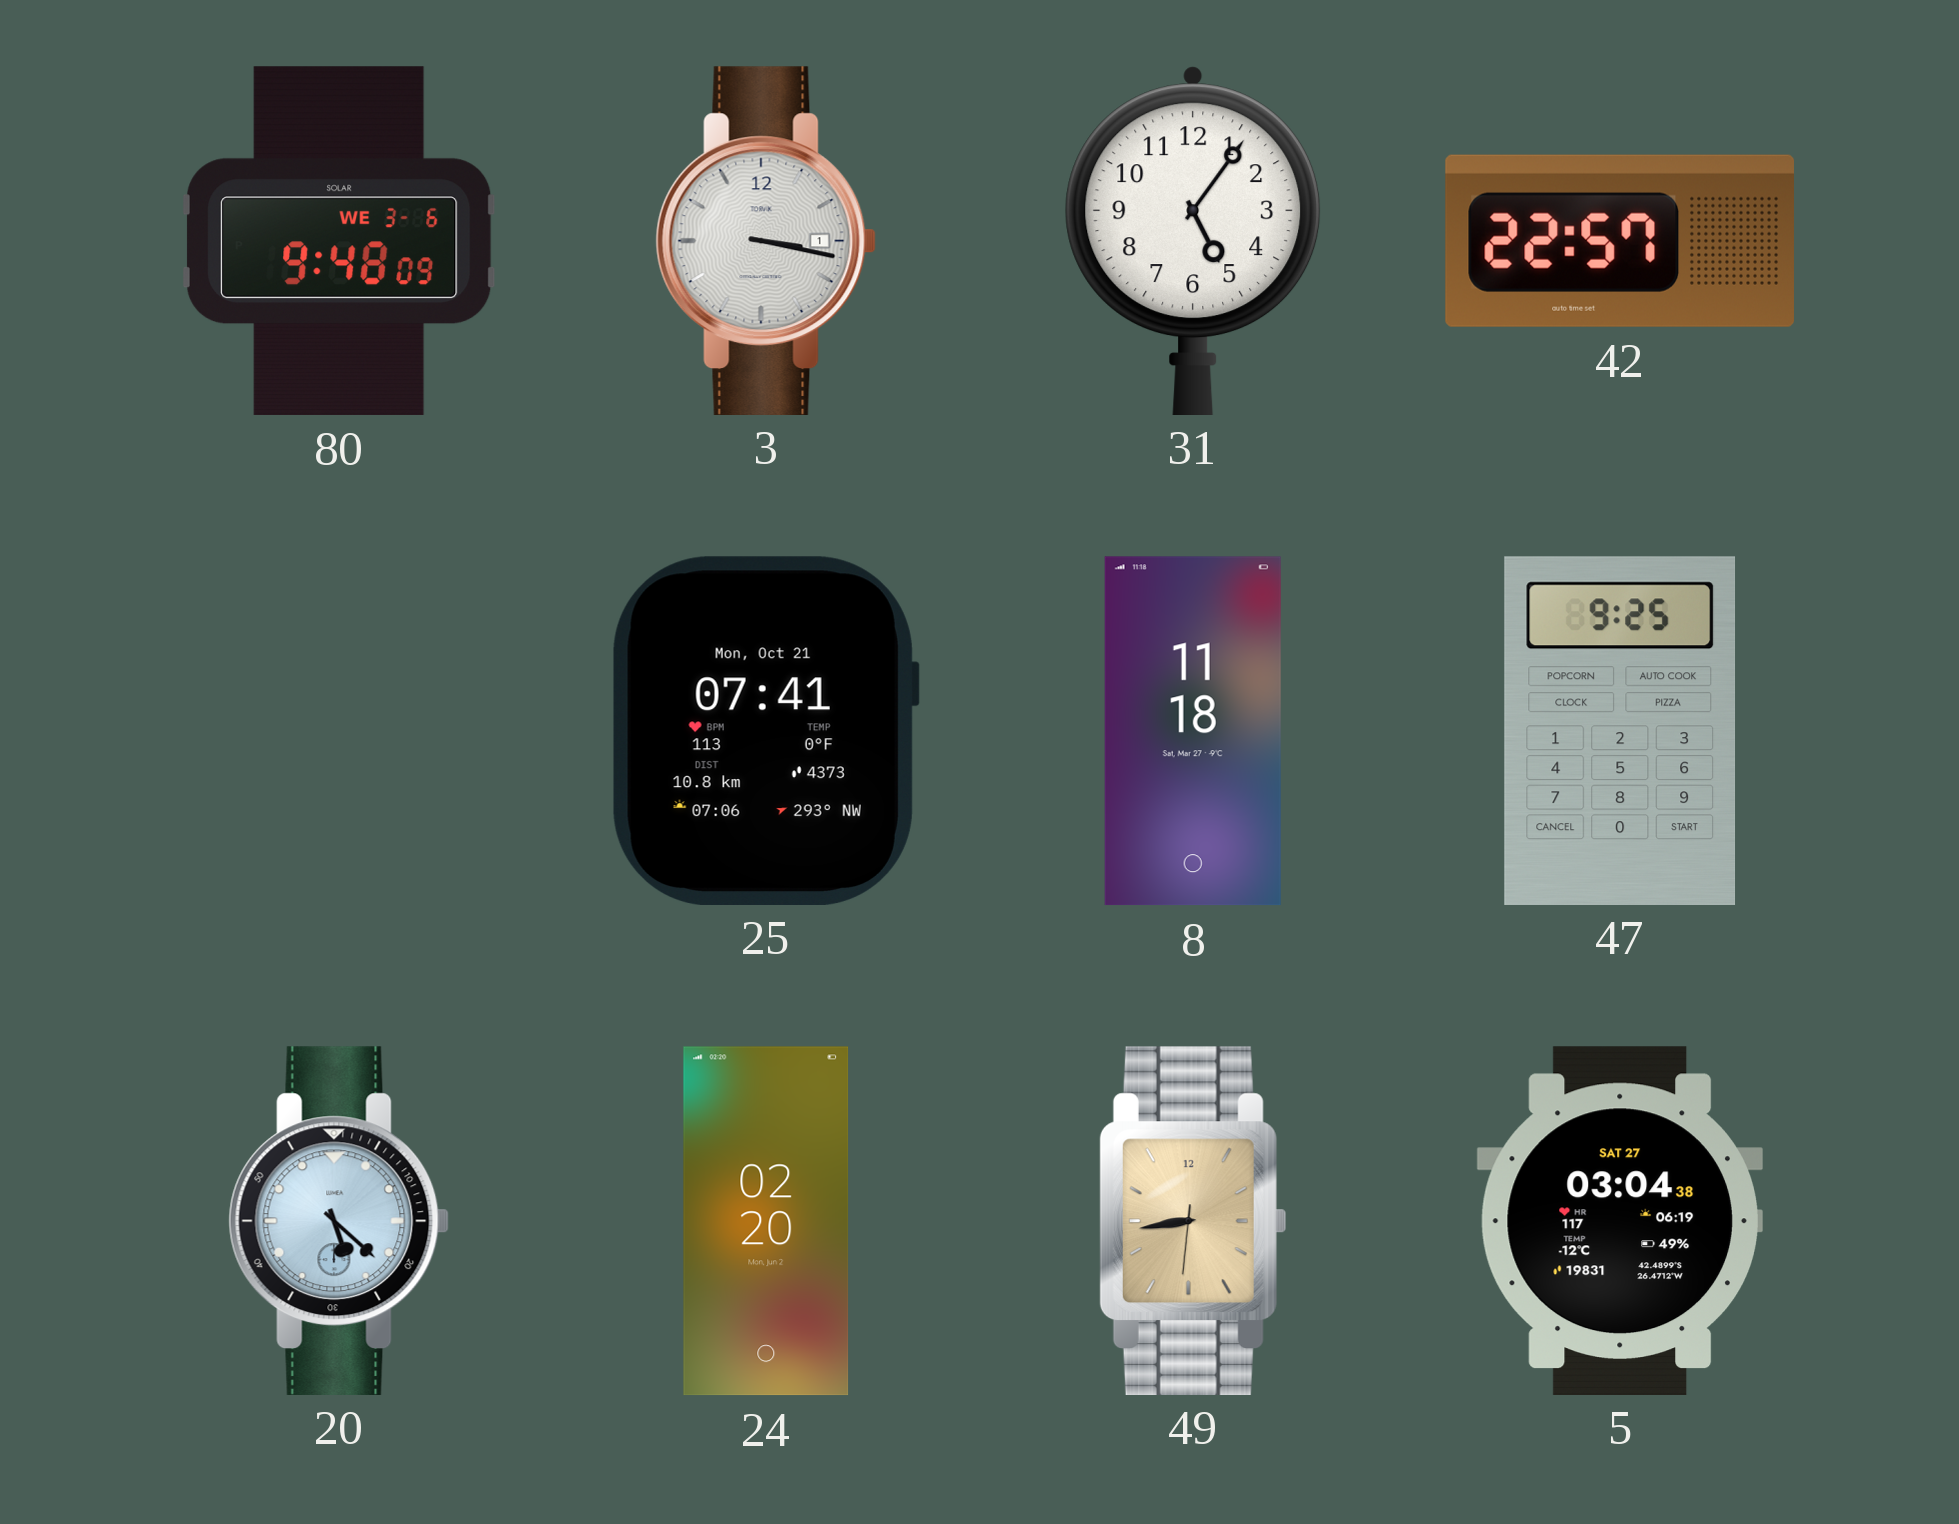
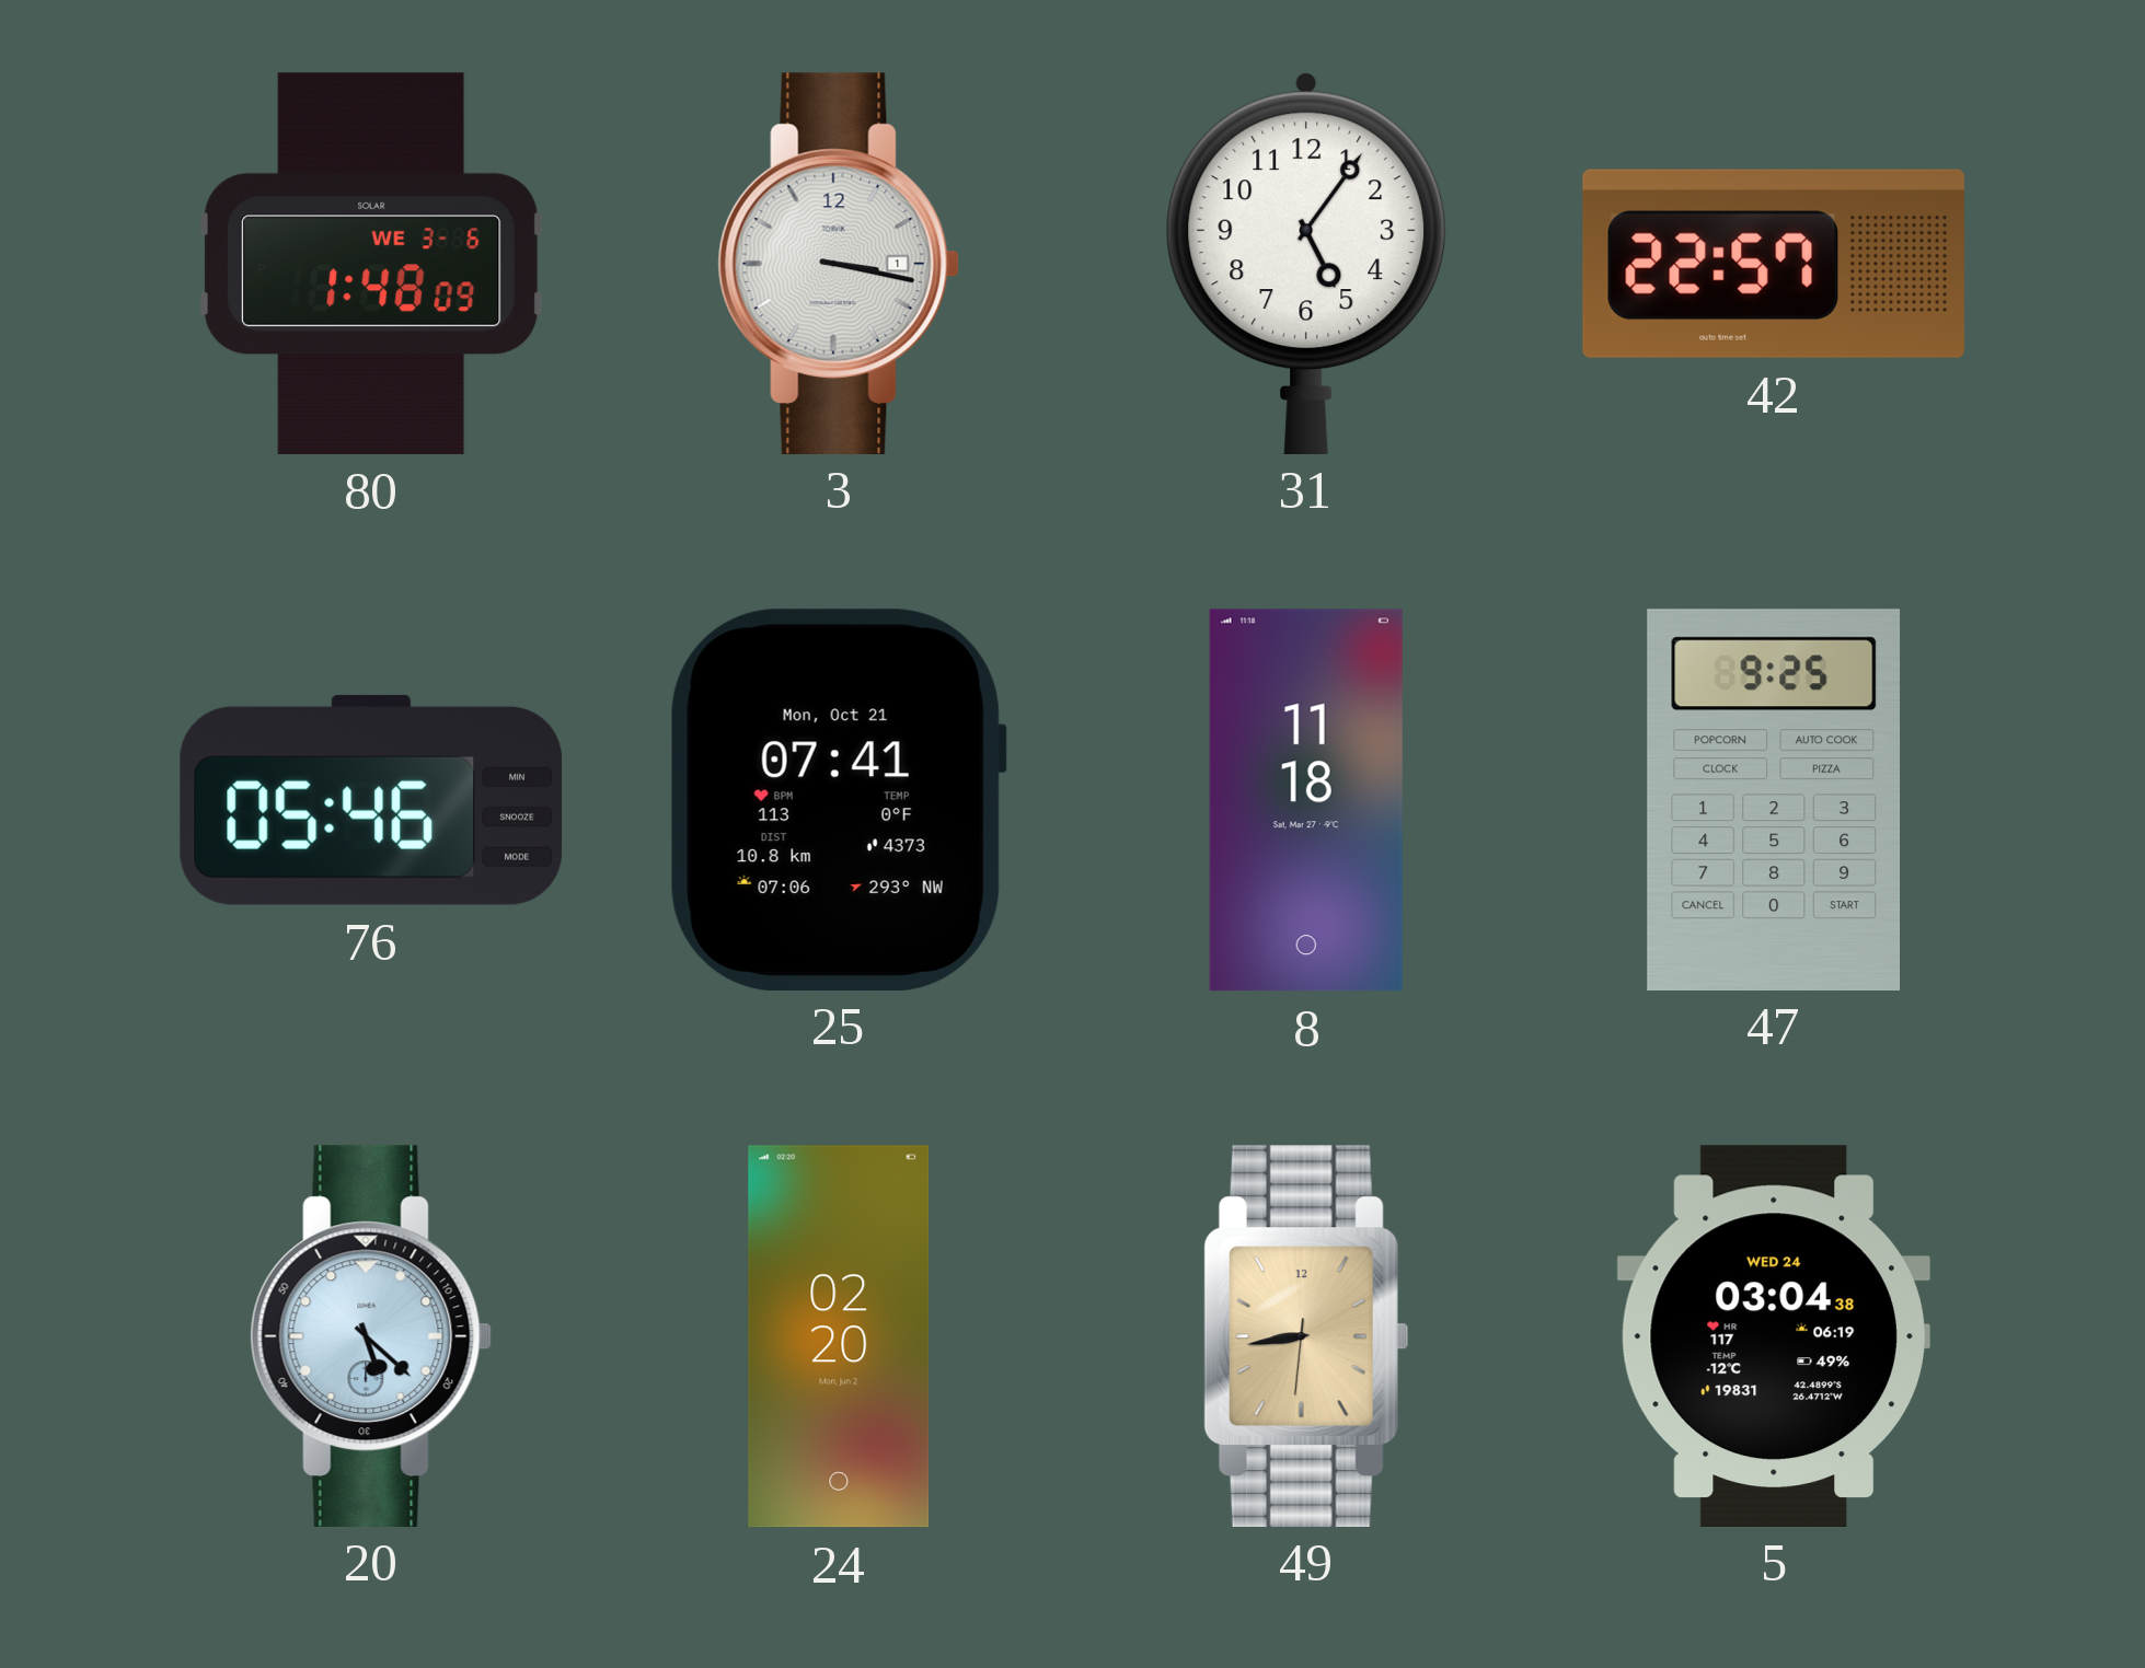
80: 9:48 -> 1:48 (371, 264)
76: none -> 05:46 (371, 800)
5 date: SAT 27 -> WED 24 (1774, 1335)
